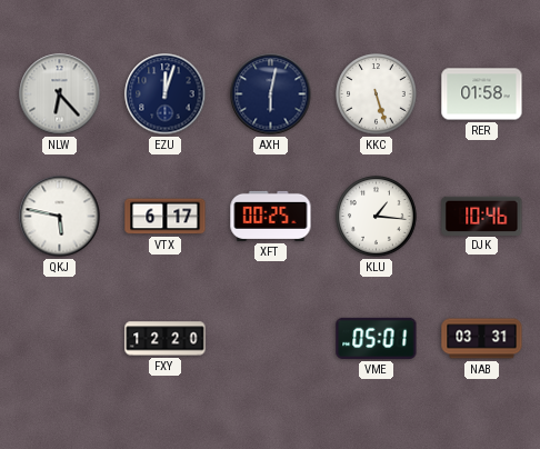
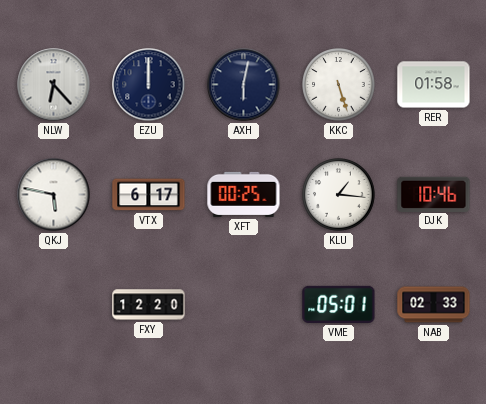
EZU: 12:03 -> 12:00 (149, 85)
NAB: 03:31 -> 02:33 (434, 305)
